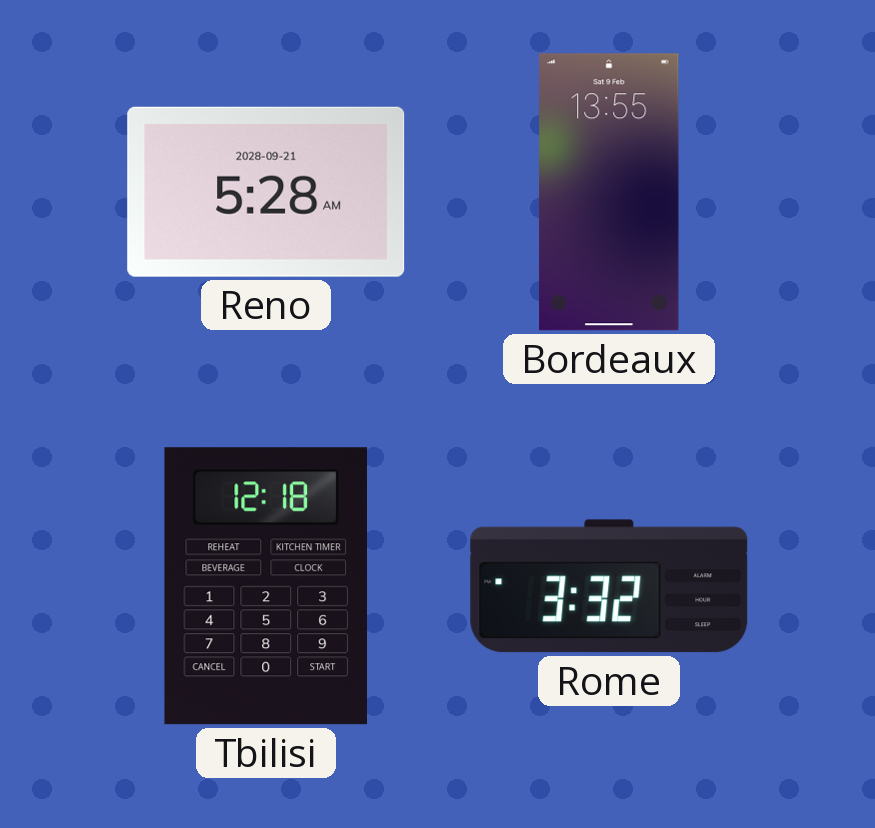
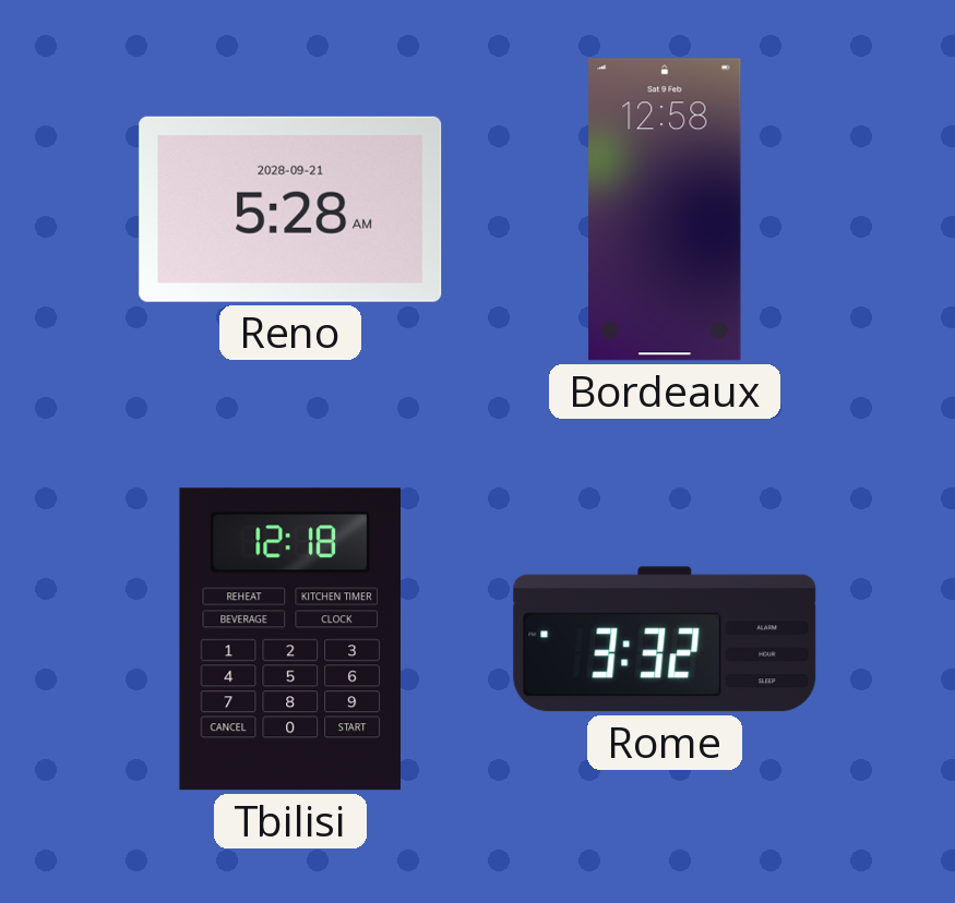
Bordeaux: 13:55 -> 12:58 (665, 209)
